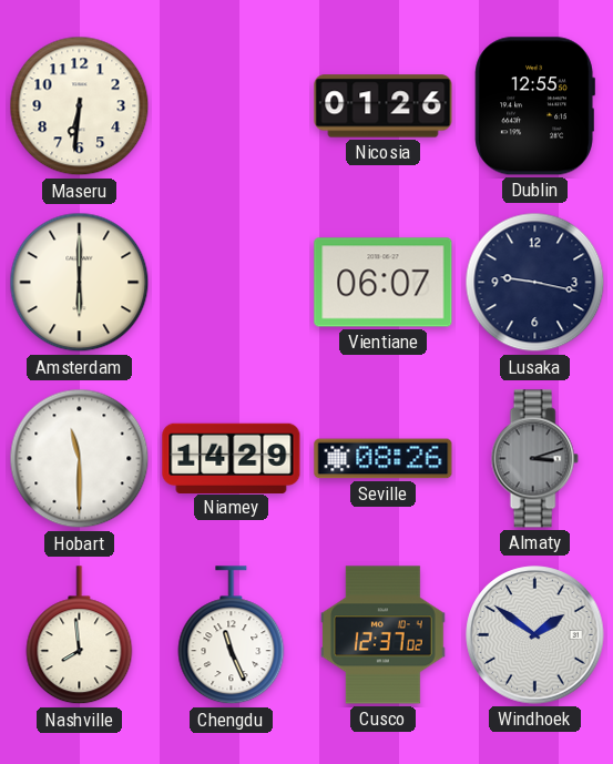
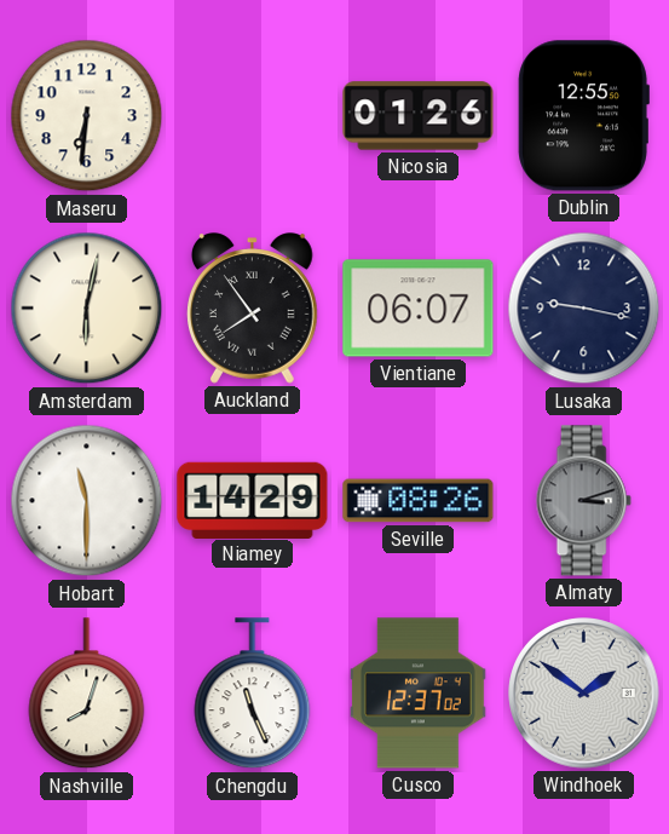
Amsterdam: 6:00 -> 6:02 (87, 309)
Auckland: none -> 7:54 (253, 309)
Nashville: 7:59 -> 8:03 (87, 694)
